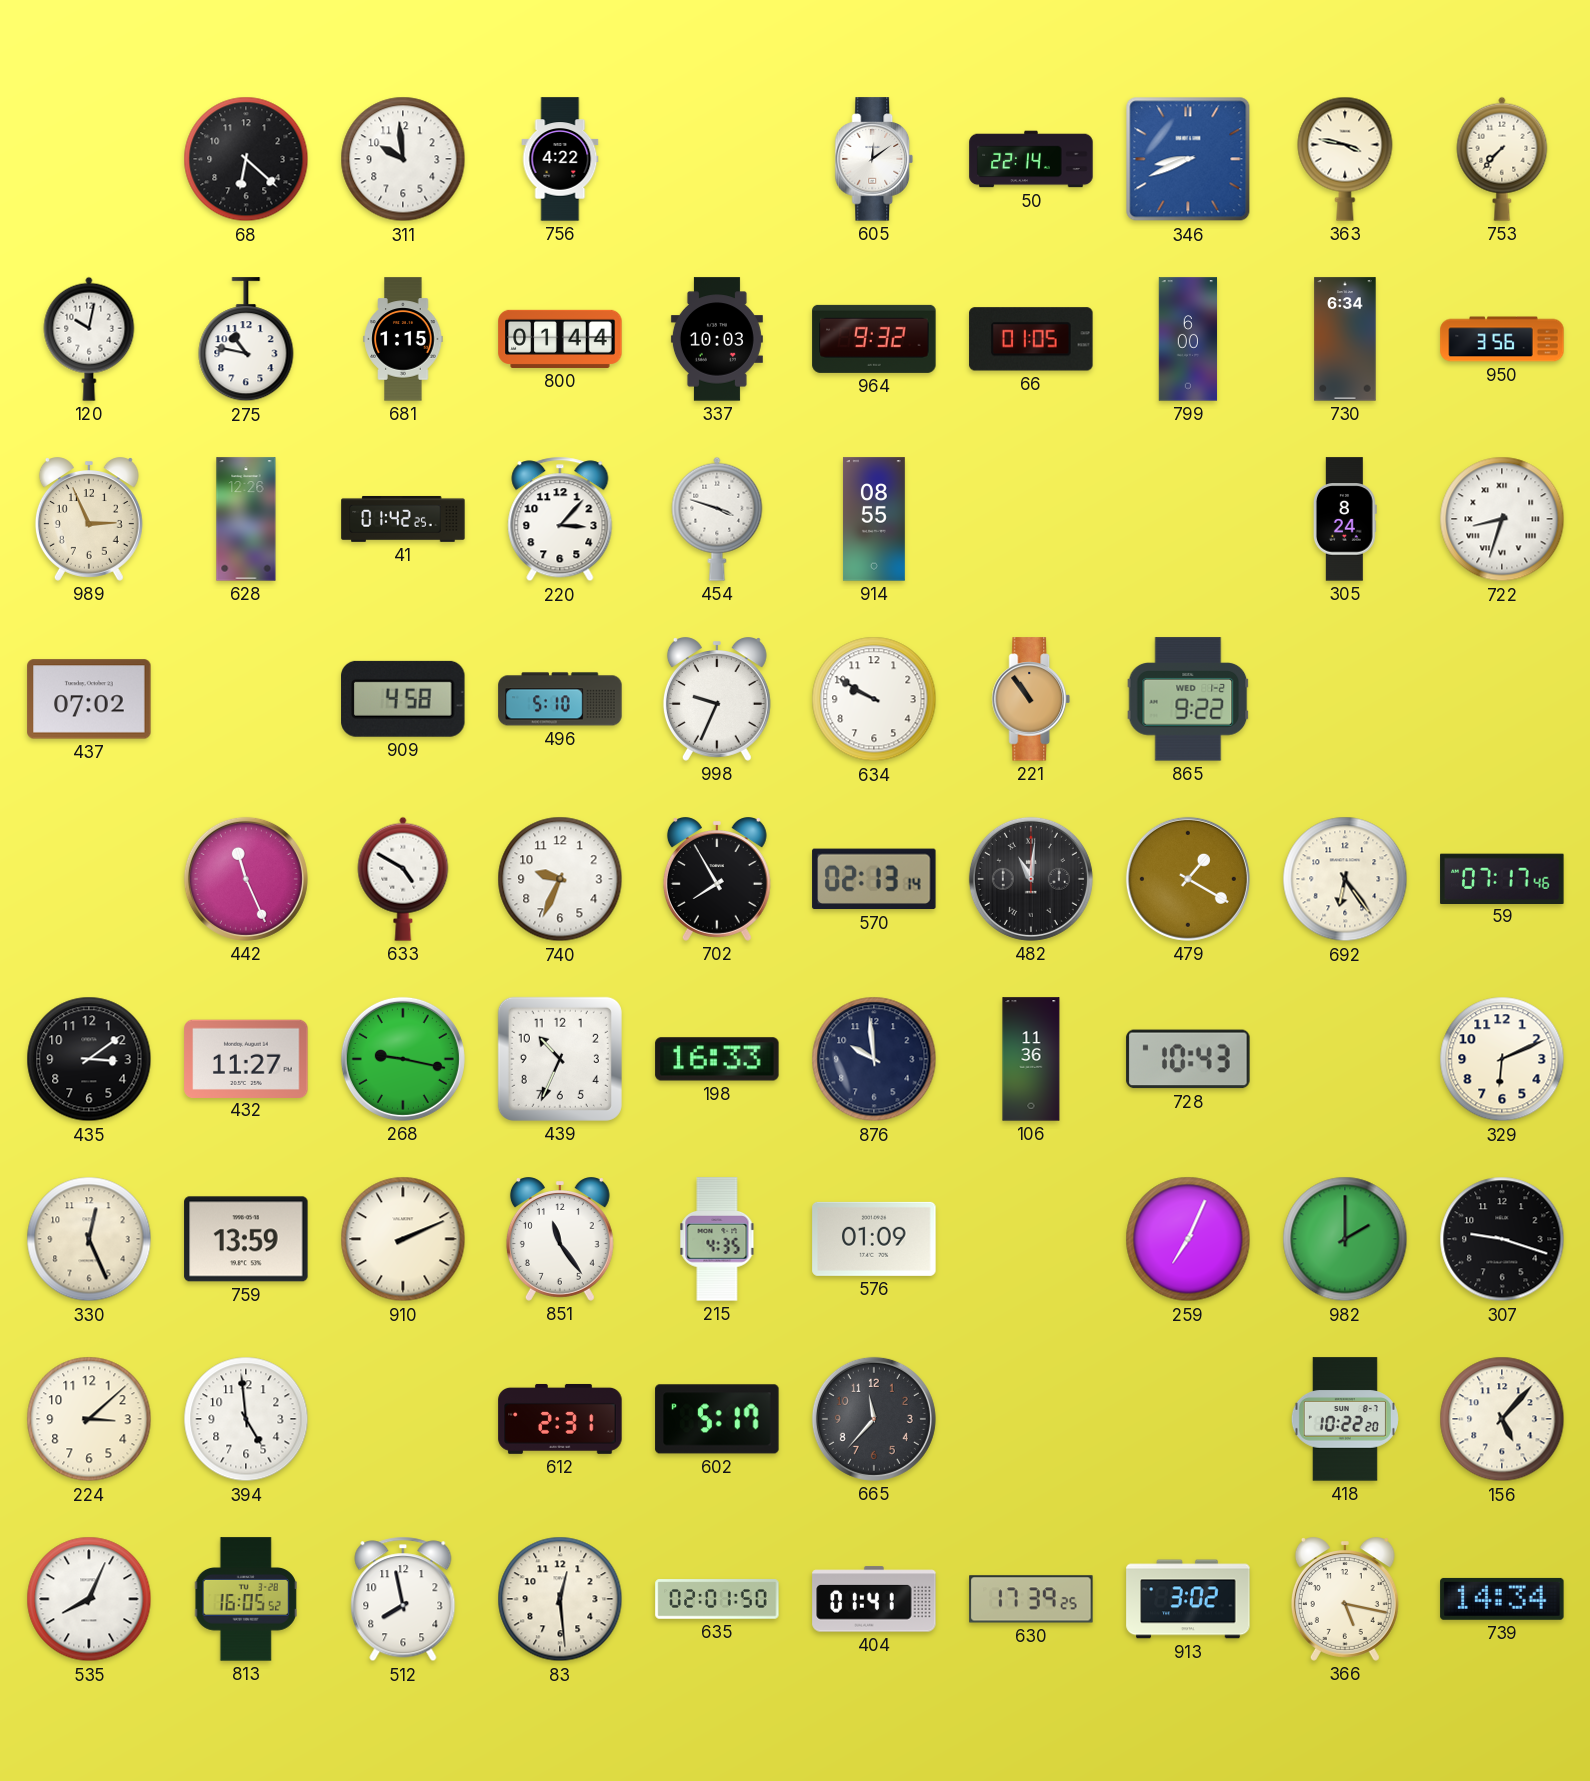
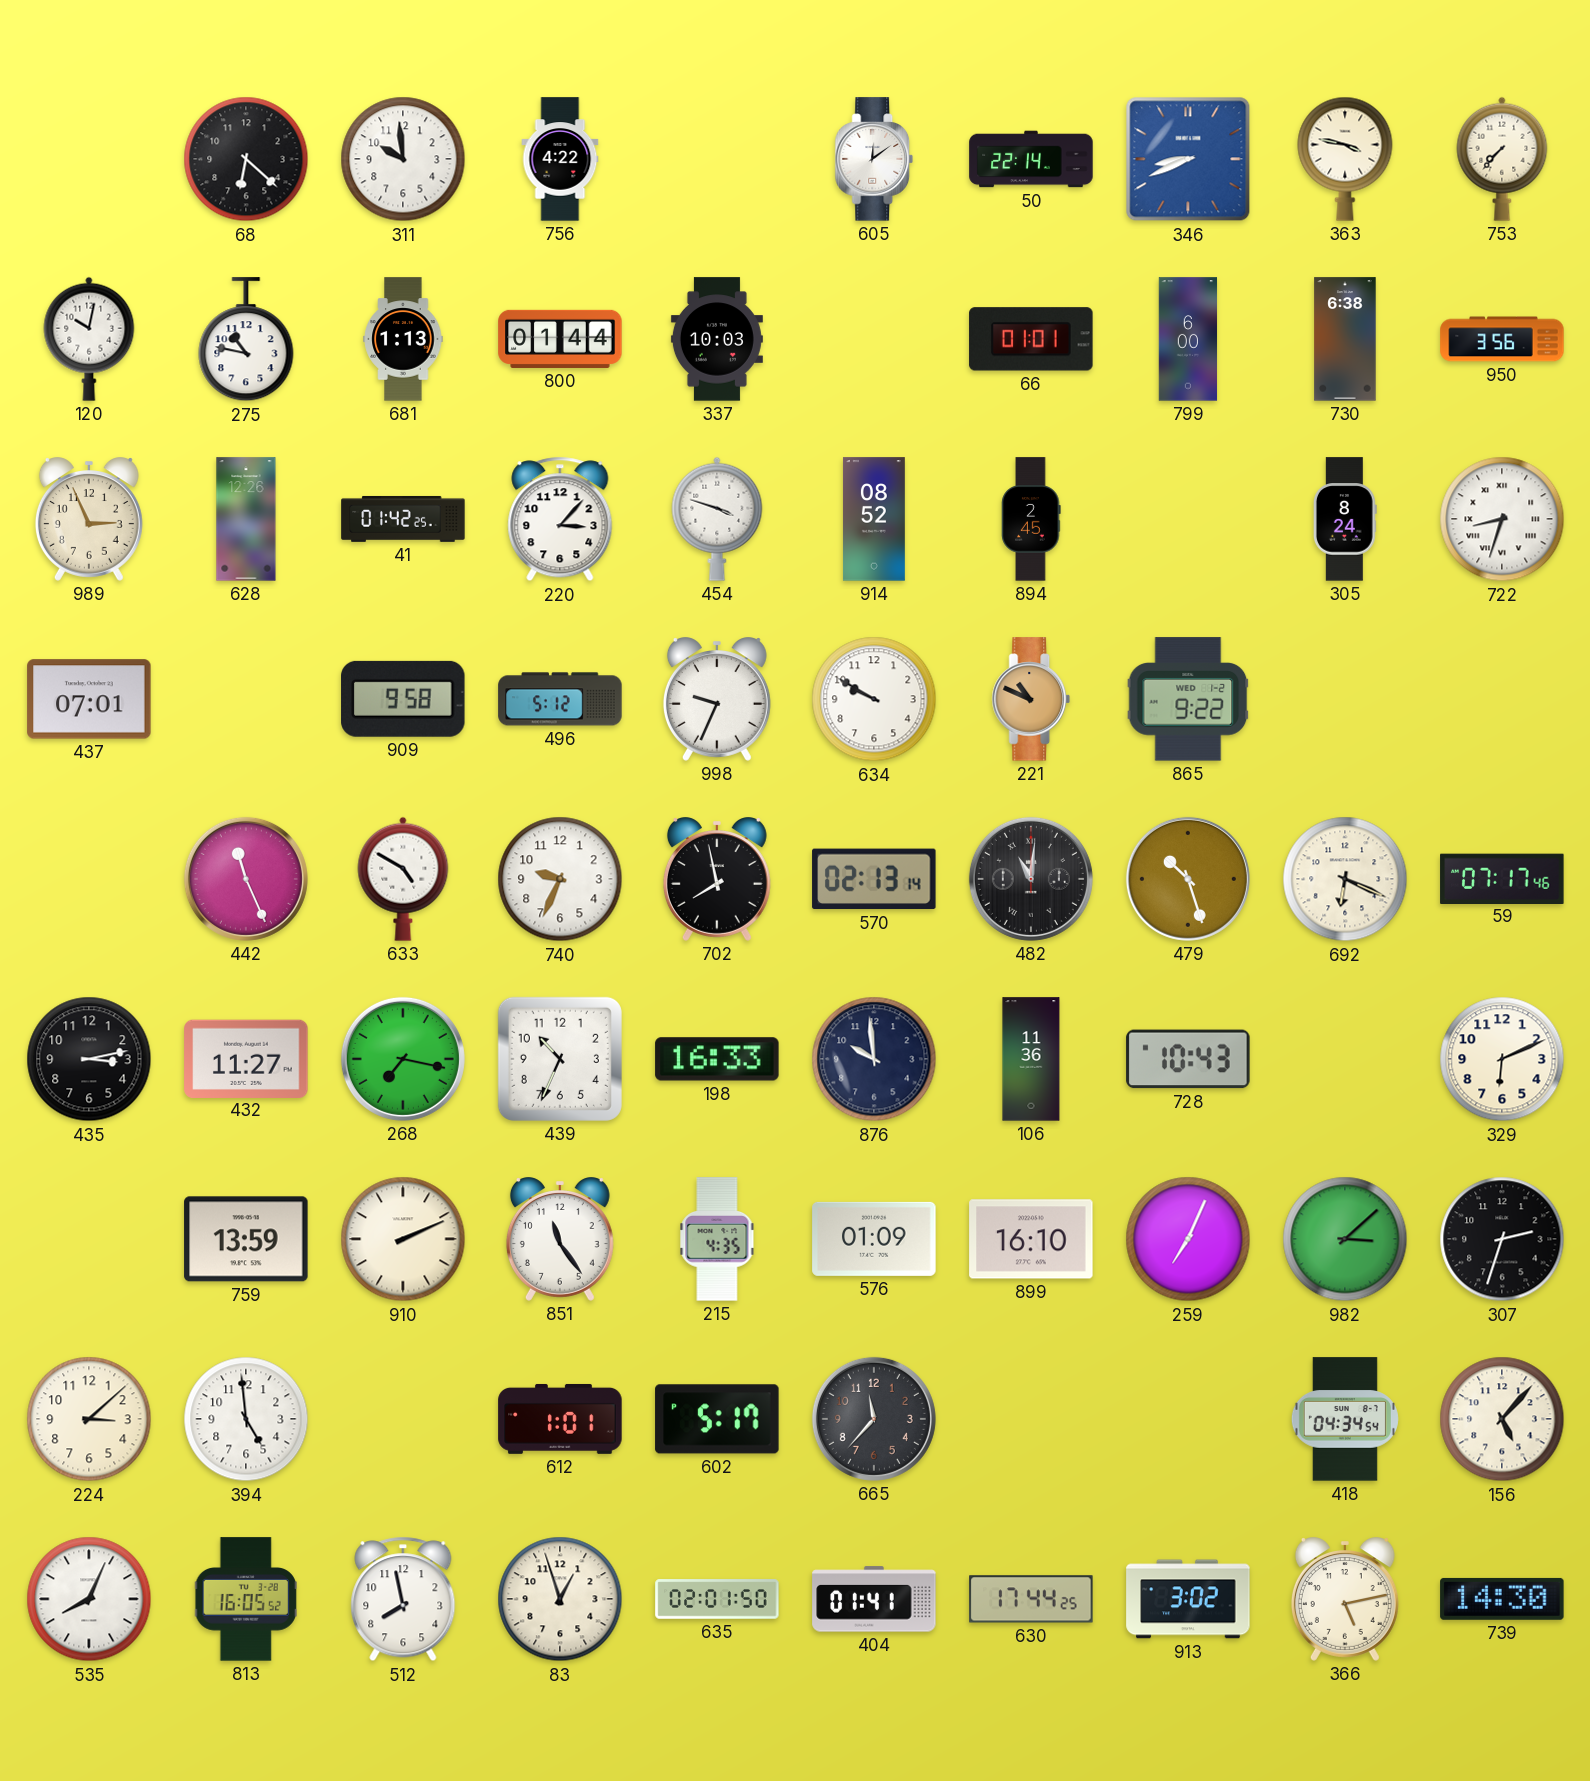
681: 1:15 -> 1:13 (403, 339)
964: 9:32 -> none (874, 339)
66: 01:05 -> 01:01 (1031, 339)
730: 6:34 -> 6:38 (1345, 339)
914: 08:55 -> 08:52 (874, 519)
894: none -> 2:45 (1031, 519)
437: 07:02 -> 07:01 (89, 699)
909: 4:58 -> 9:58 (403, 699)
496: 5:10 -> 5:12 (560, 699)
221: 10:54 -> 10:49 (1031, 699)
702: 7:55 -> 7:58 (717, 879)
479: 1:20 -> 10:27 (1188, 879)
692: 6:24 -> 6:19 (1345, 879)
435: 3:09 -> 3:13 (89, 1059)
268: 9:17 -> 7:17 (403, 1059)
330: 12:26 -> none (89, 1239)
899: none -> 16:10 (1031, 1239)
982: 2:00 -> 3:08 (1345, 1239)
307: 9:18 -> 2:33 (1502, 1239)
612: 2:31 -> 1:01 (560, 1419)
418: 10:22 -> 04:34 (1345, 1419)
83: 12:29 -> 12:57 (560, 1599)
630: 17:39 -> 17:44 (1031, 1599)
366: 5:17 -> 5:13 (1345, 1599)
739: 14:34 -> 14:30 (1502, 1599)
